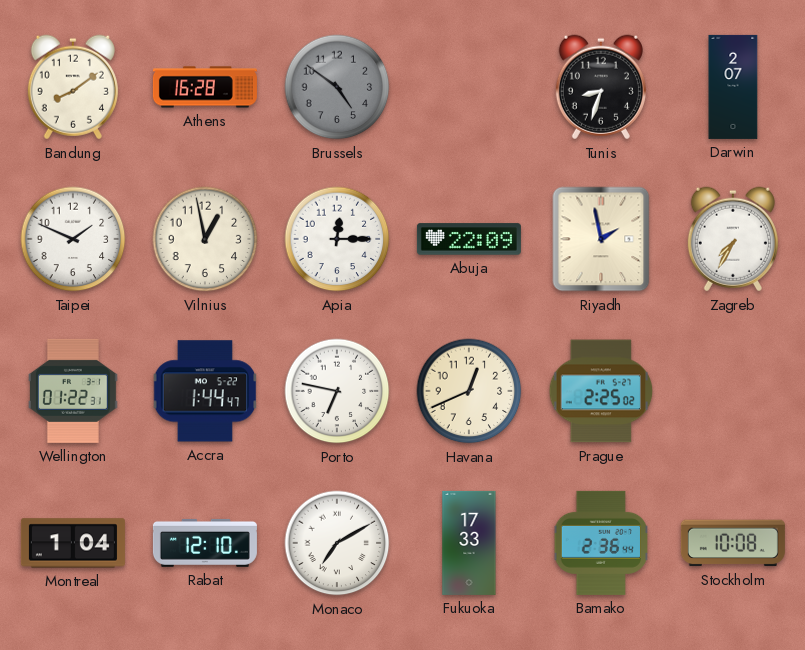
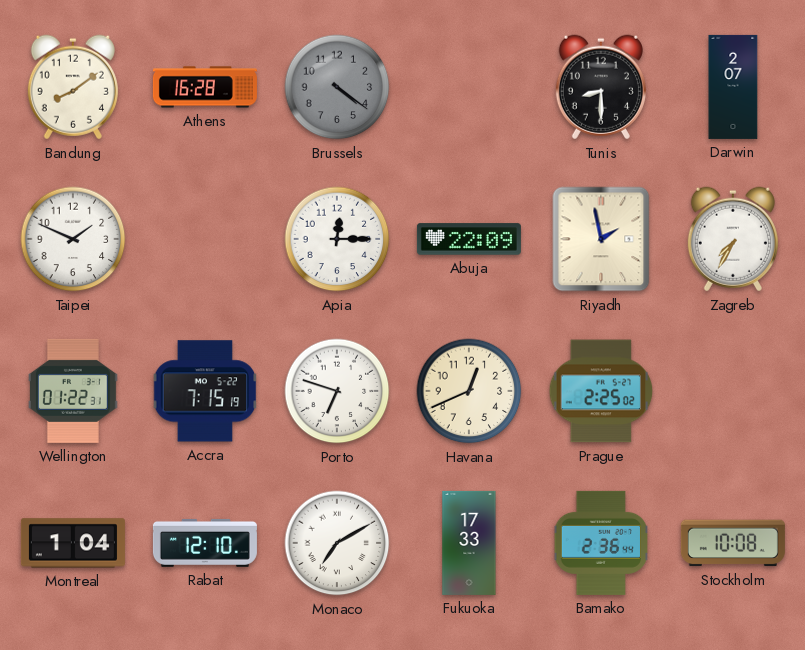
Brussels: 4:51 -> 4:21 (337, 87)
Tunis: 8:33 -> 8:30 (601, 87)
Vilnius: 12:58 -> none (205, 239)
Accra: 1:44 -> 7:15 (205, 391)
Porto: 6:47 -> 6:48 (337, 391)
